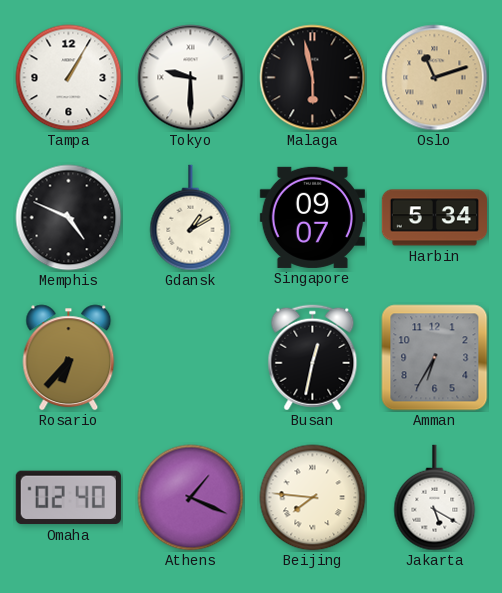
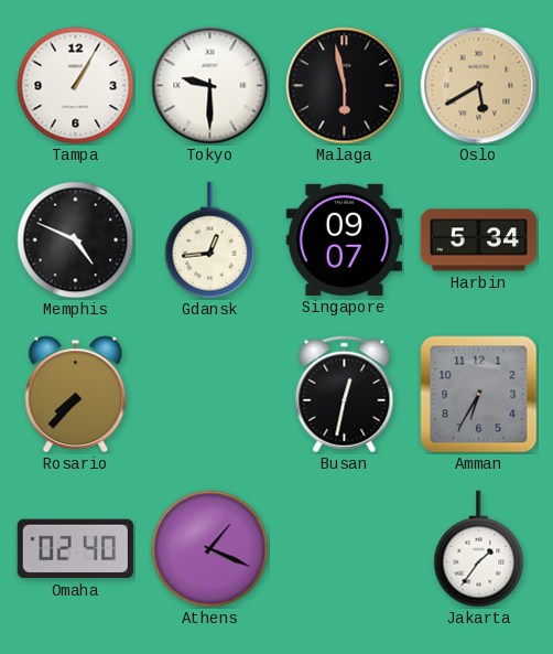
Oslo: 11:12 -> 5:40 (479, 86)
Gdansk: 1:10 -> 12:44 (210, 240)
Rosario: 6:37 -> 7:37 (76, 395)
Beijing: 7:46 -> none (313, 498)
Jakarta: 5:20 -> 1:36 (479, 549)
